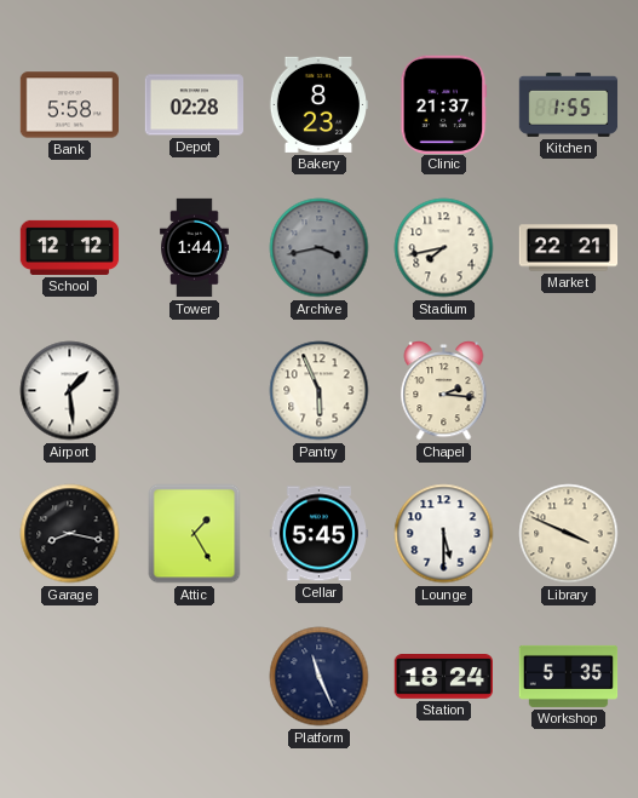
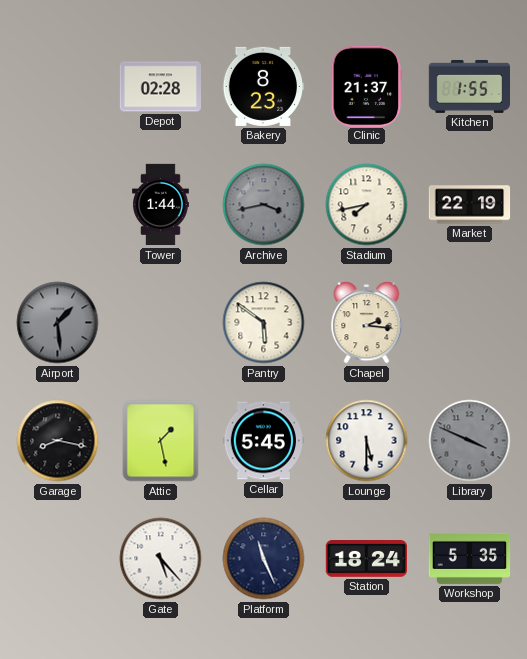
Bank: 5:58 -> none (69, 105)
School: 12:12 -> none (70, 247)
Market: 22:21 -> 22:19 (470, 205)
Airport dial: white -> grey (58, 323)
Pantry: 5:56 -> 5:51 (264, 323)
Attic: 1:25 -> 1:28 (161, 441)
Library dial: cream -> grey (470, 441)
Gate: none -> 5:23 (161, 559)
